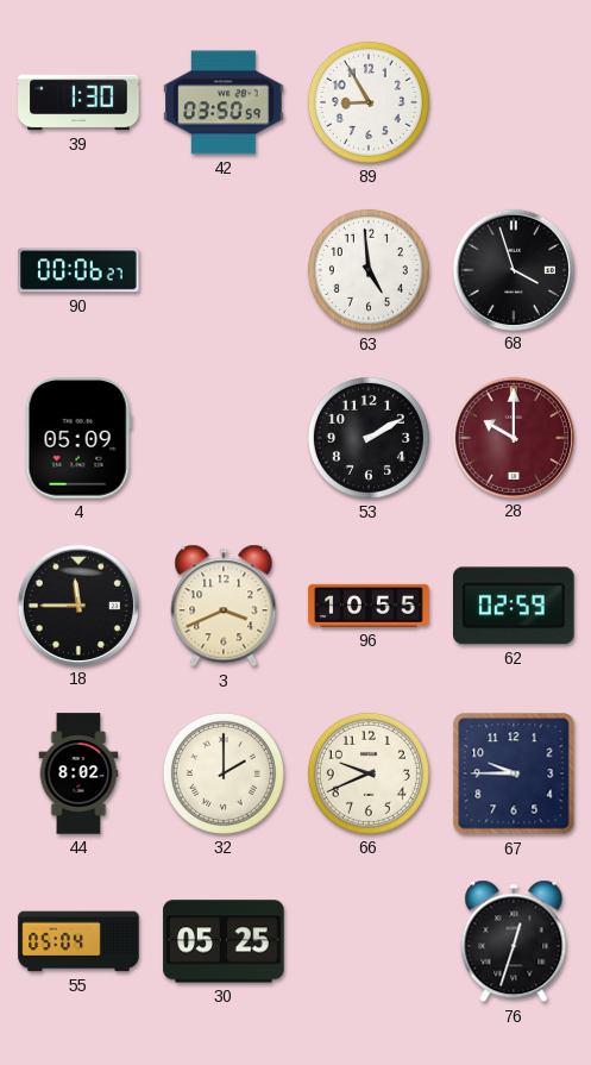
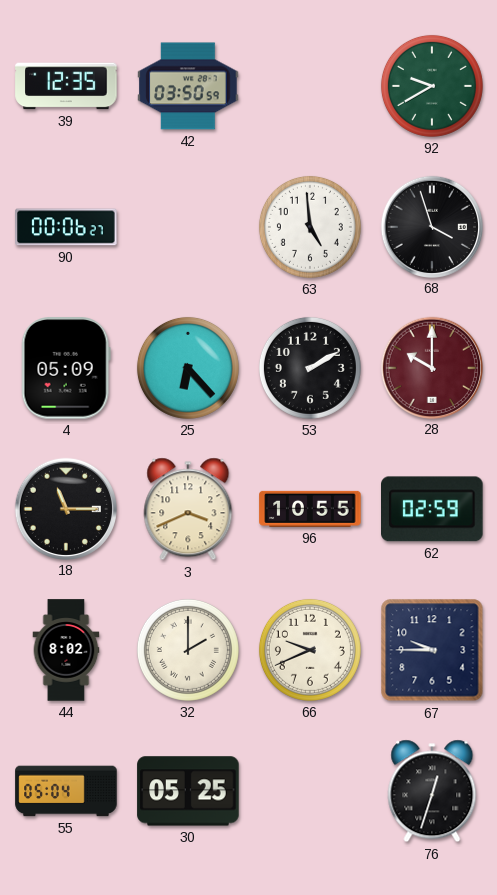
39: 1:30 -> 12:35 (66, 86)
89: 8:55 -> none (369, 102)
92: none -> 9:40 (432, 86)
25: none -> 6:23 (188, 368)
18: 11:45 -> 11:15 (65, 508)
